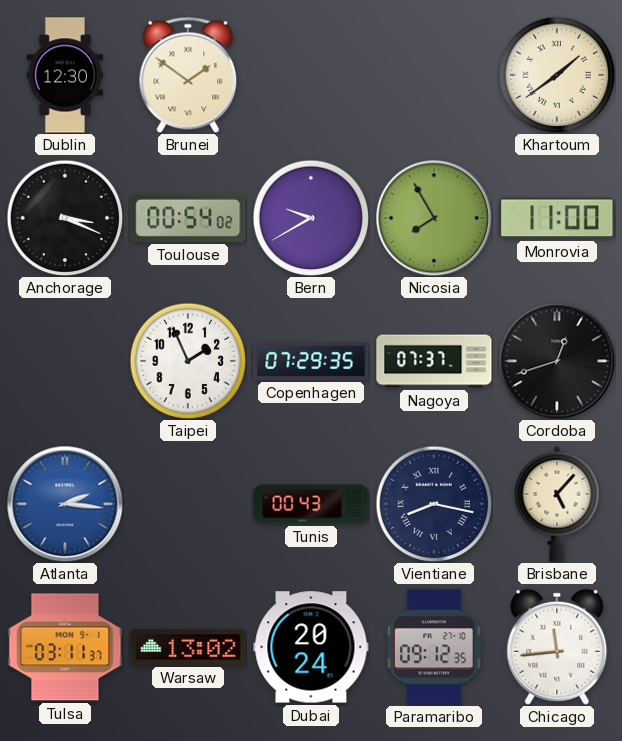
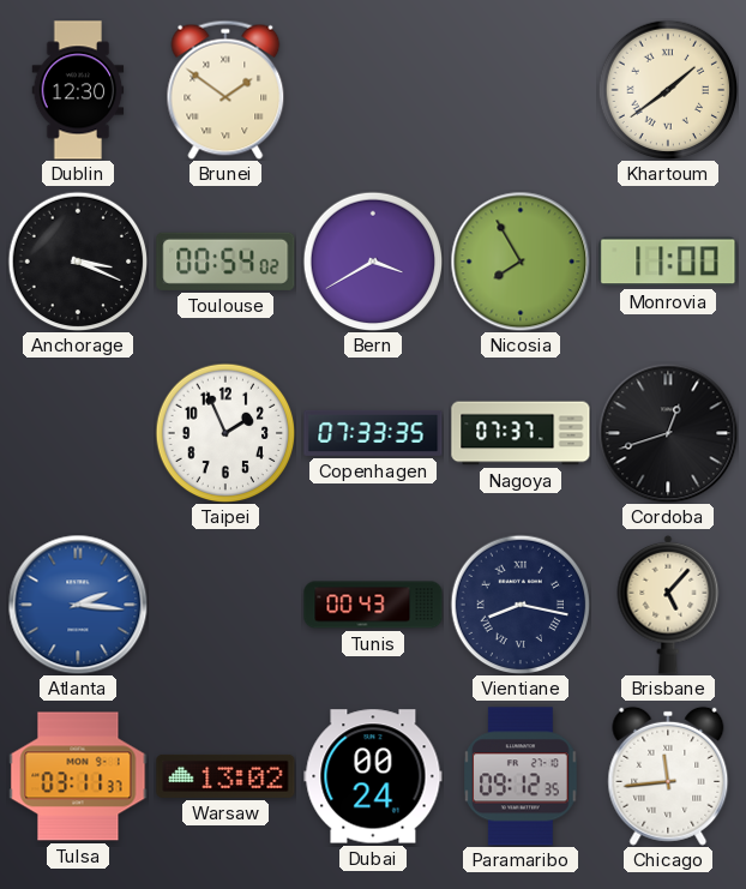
Bern: 9:40 -> 3:40 (373, 262)
Copenhagen: 07:29 -> 07:33 (373, 433)
Dubai: 20:24 -> 00:24 (373, 776)
